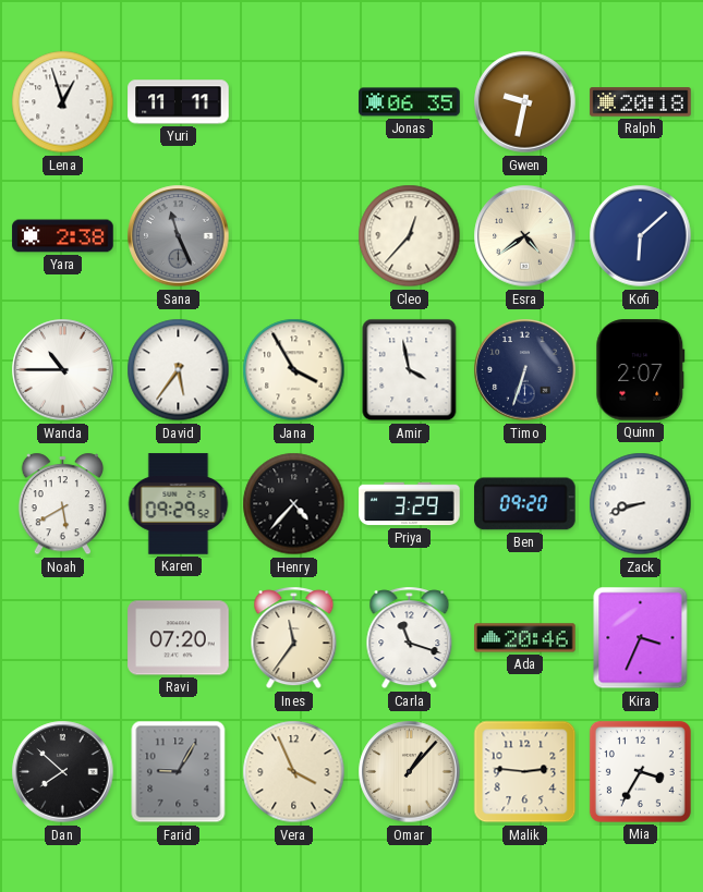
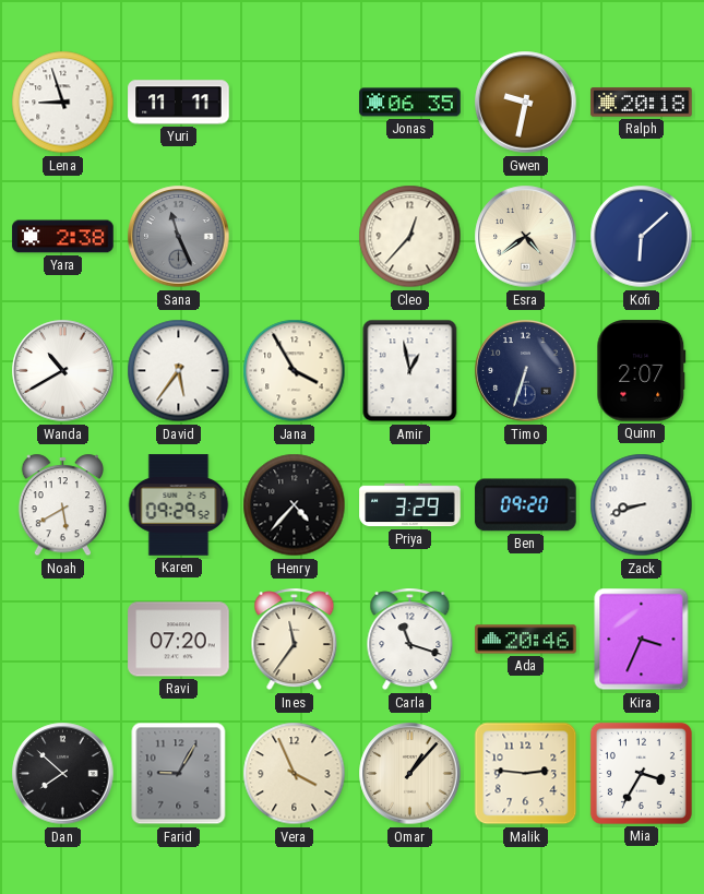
Lena: 12:57 -> 8:57 (63, 103)
Wanda: 10:45 -> 10:40 (63, 371)
Amir: 3:58 -> 12:58 (410, 371)
